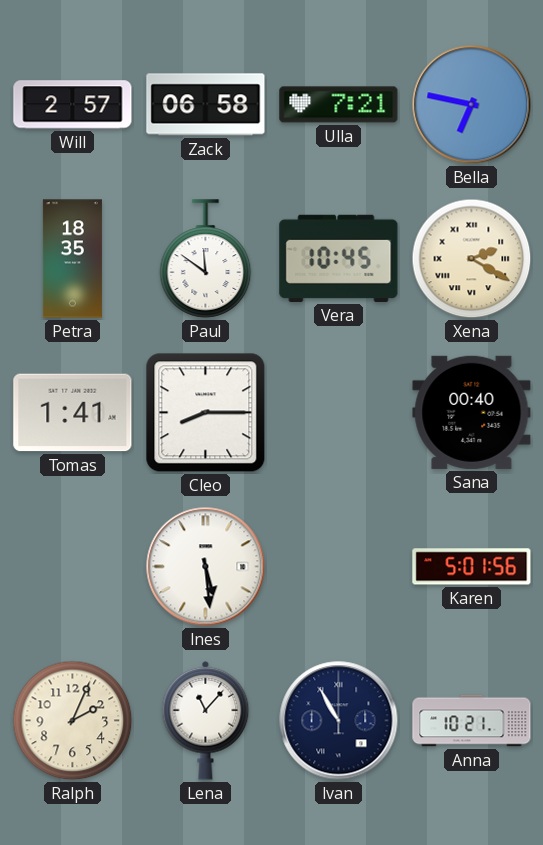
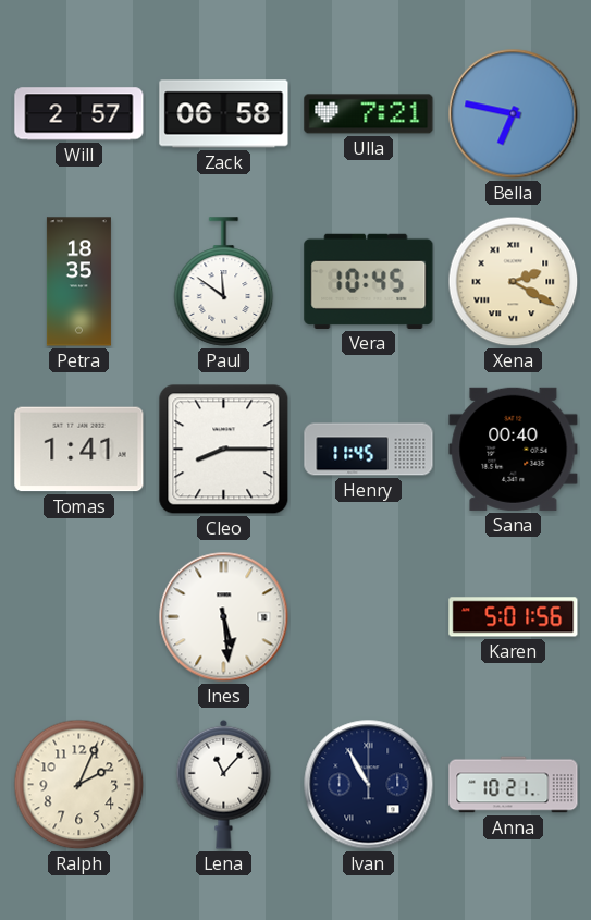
Henry: none -> 11:45 (369, 450)
